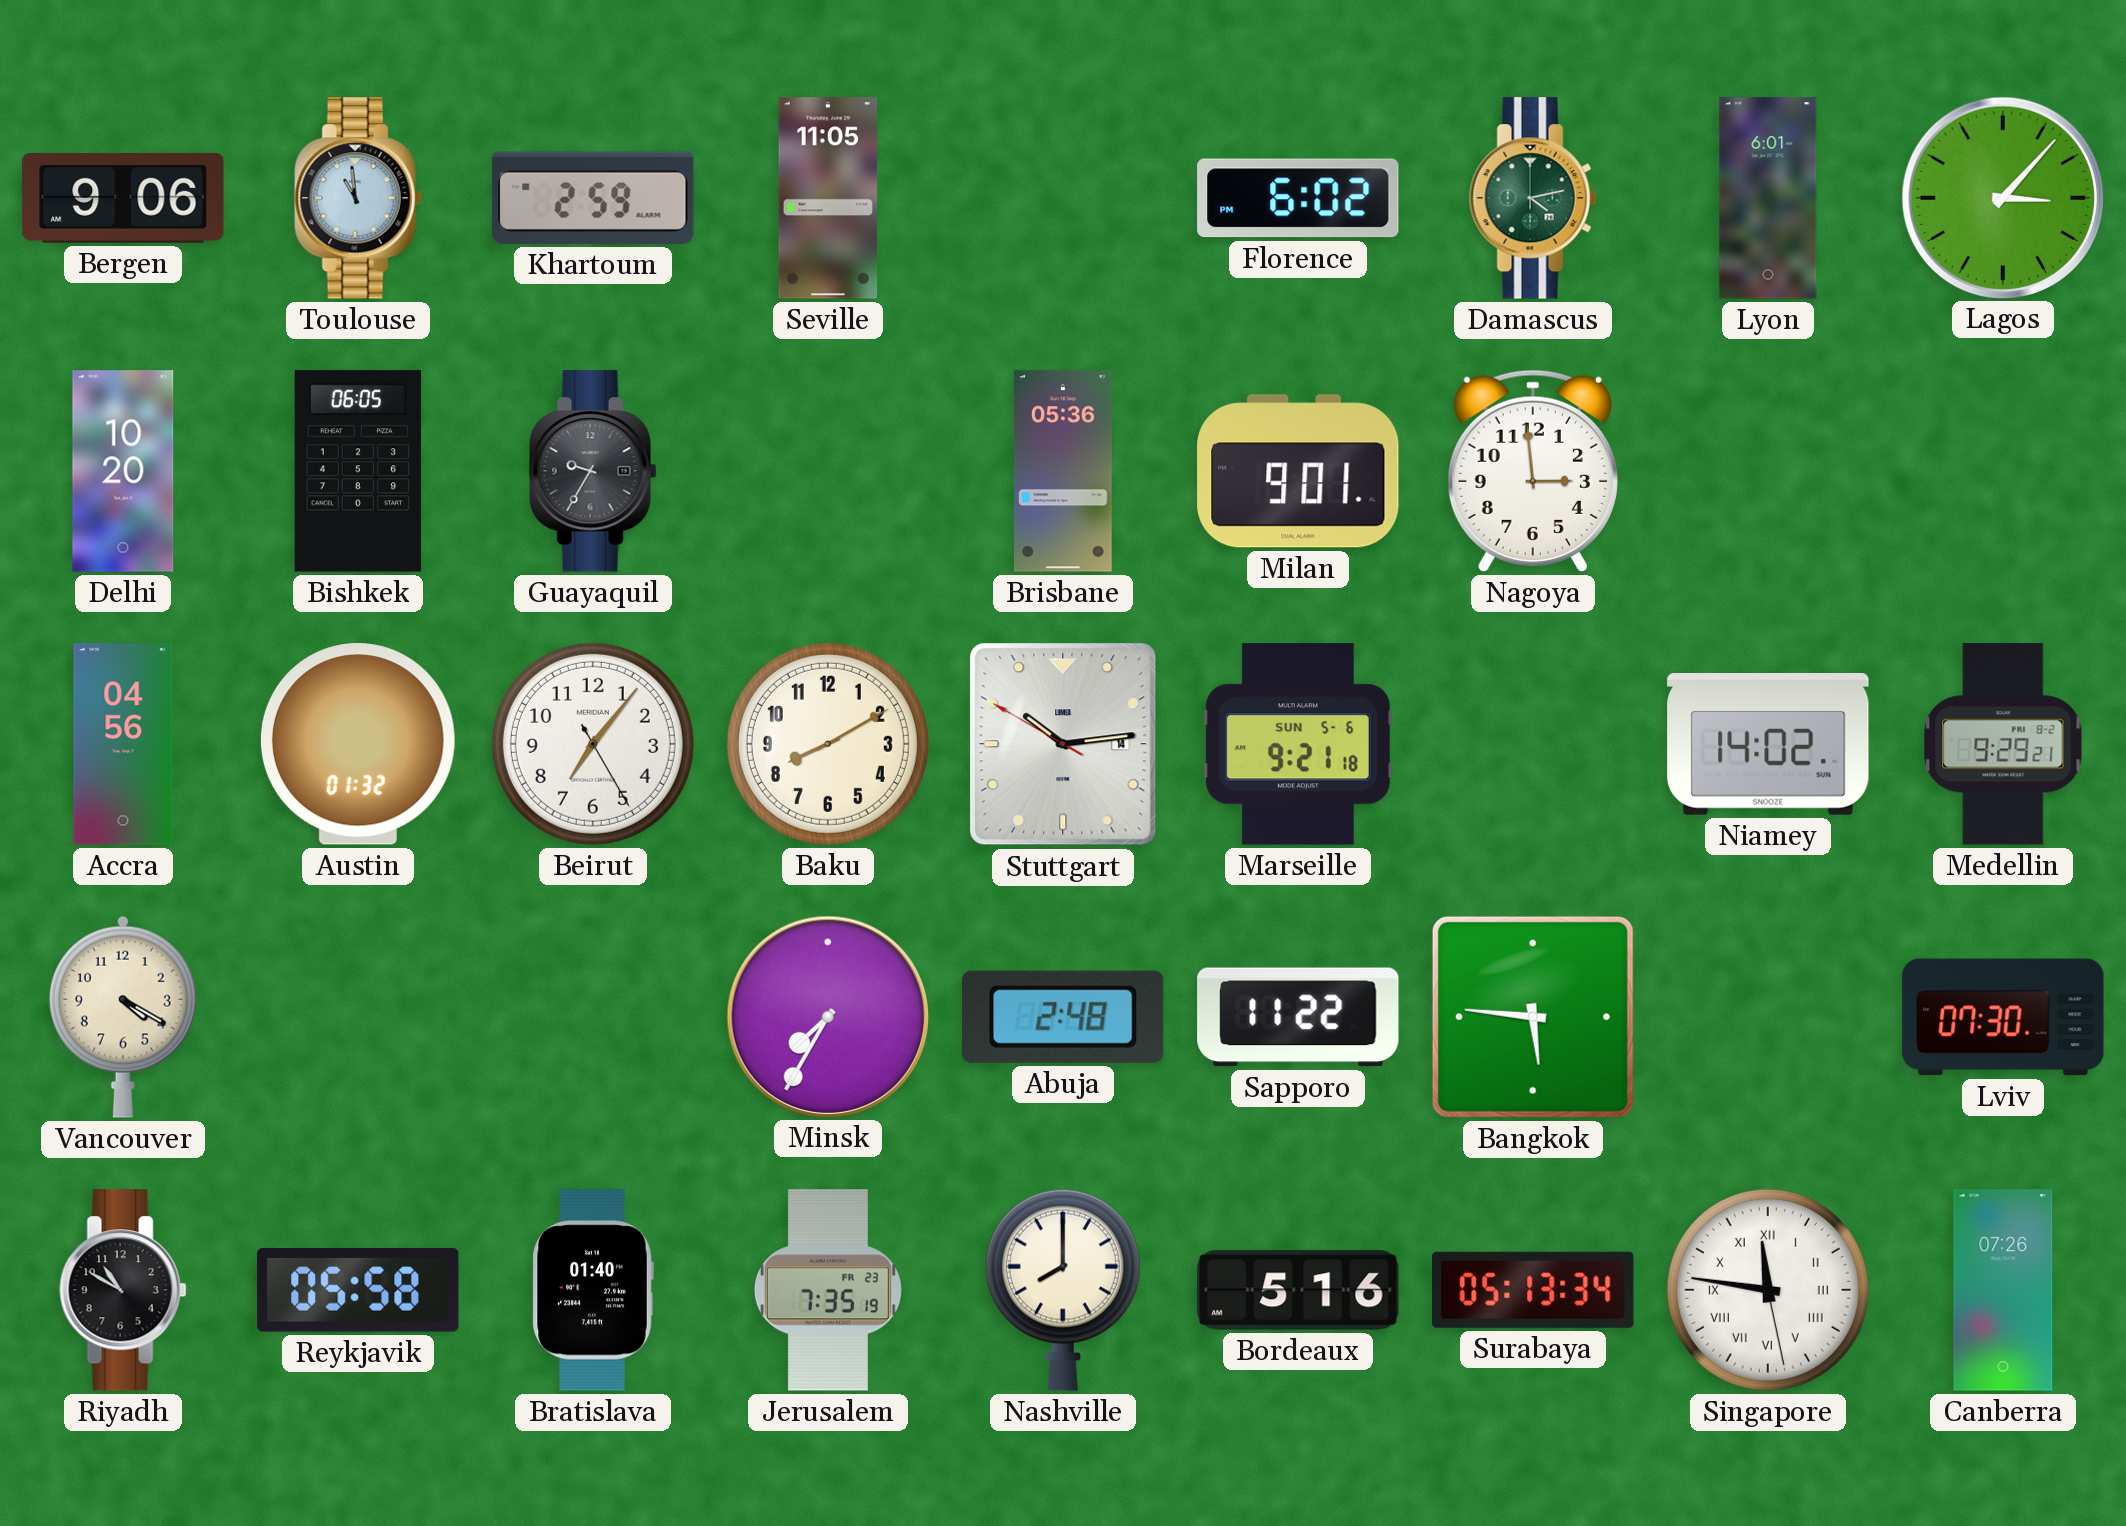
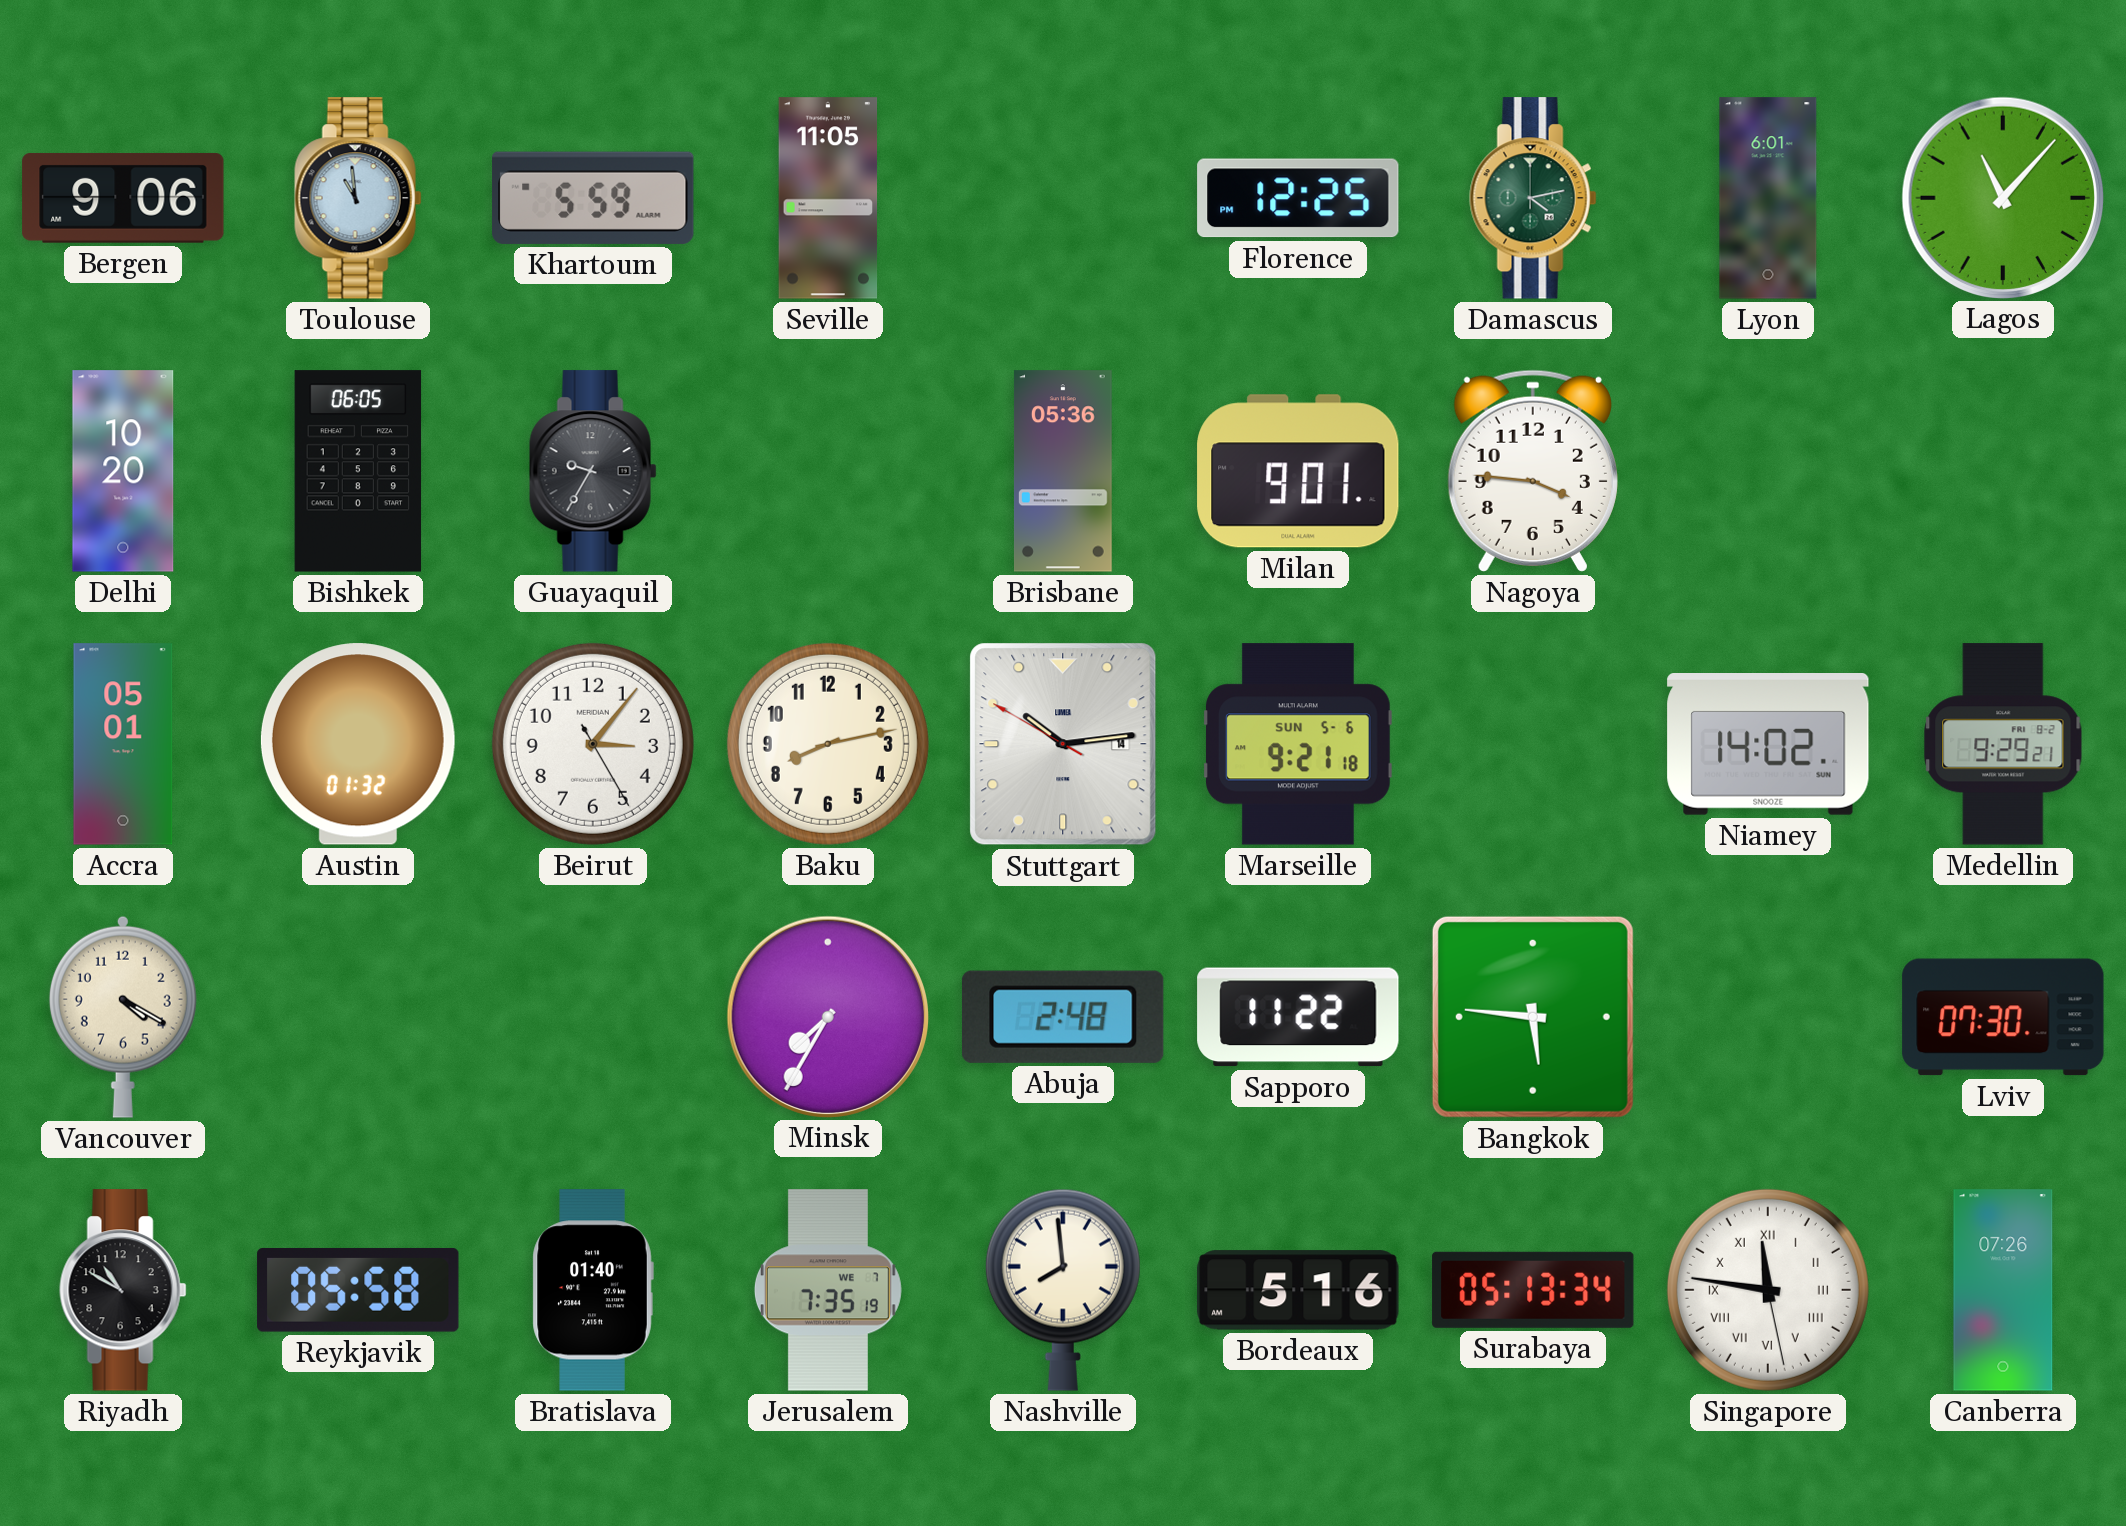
Khartoum: 2:59 -> 5:59 (593, 198)
Florence: 6:02 -> 12:25 (1298, 198)
Lagos: 3:07 -> 11:07 (2002, 197)
Nagoya: 2:59 -> 3:46 (1533, 471)
Accra: 04:56 -> 05:01 (123, 744)
Beirut: 7:06 -> 3:06 (593, 744)
Baku: 8:10 -> 8:13 (828, 744)
Jerusalem date: FR 23 -> WE 7 (828, 1290)
Nashville: 8:00 -> 7:59 (1063, 1290)
